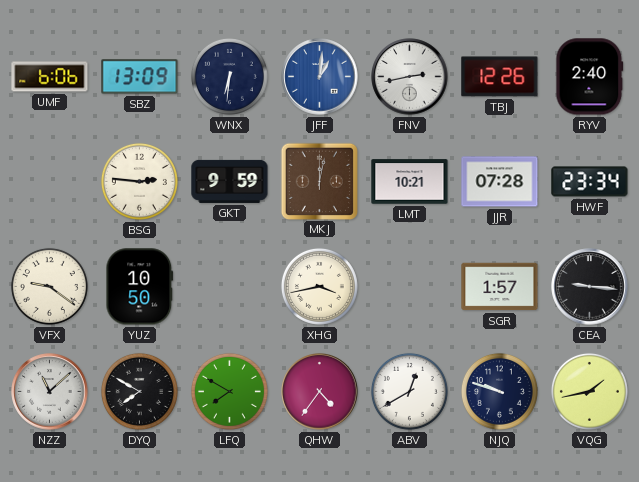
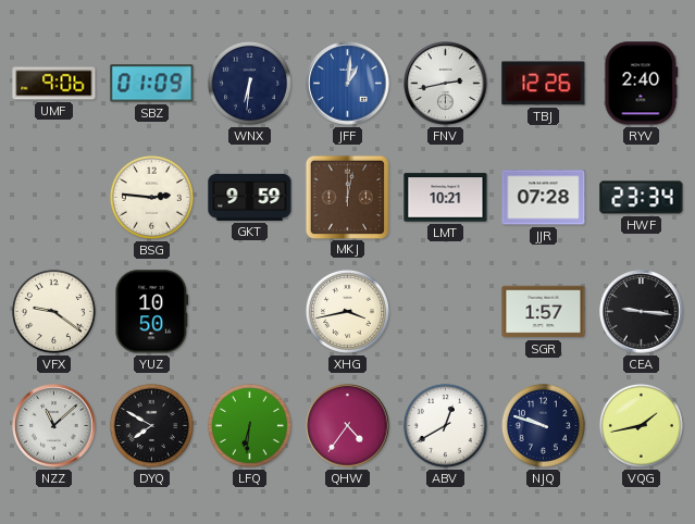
UMF: 6:06 -> 9:06 (54, 84)
SBZ: 13:09 -> 01:09 (152, 84)
LFQ: 7:50 -> 6:31 (249, 425)
